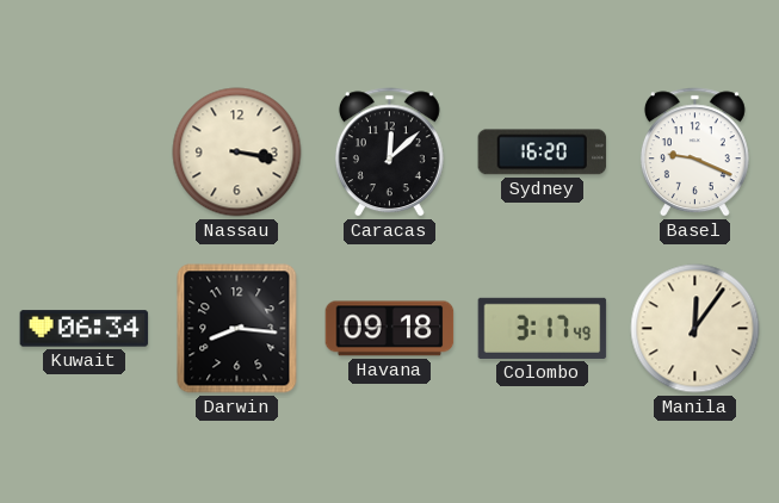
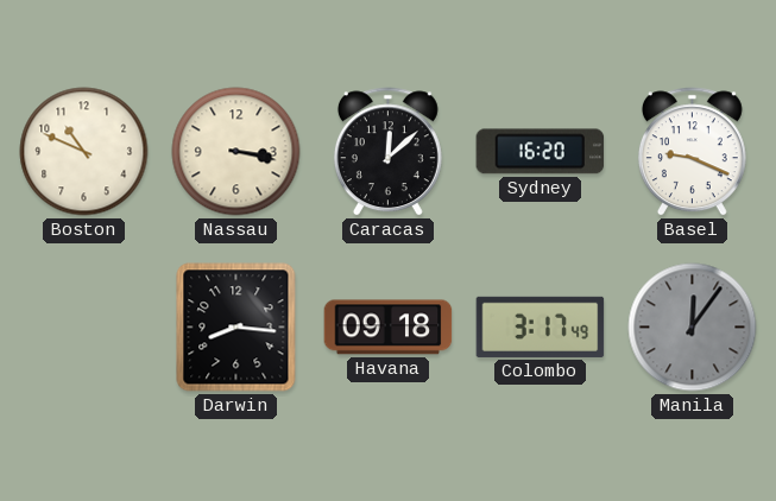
Boston: none -> 10:49 (84, 152)
Kuwait: 06:34 -> none (85, 329)
Manila dial: cream -> grey (693, 328)
